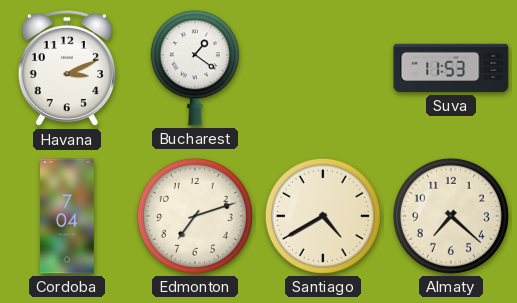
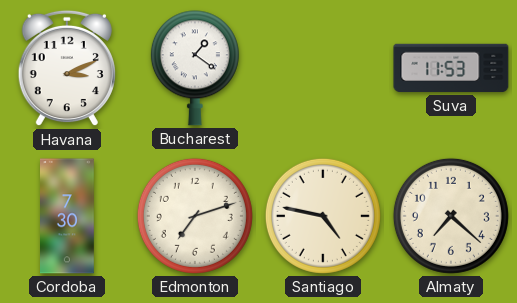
Cordoba: 7:04 -> 7:30 (68, 216)
Santiago: 4:40 -> 4:47 (323, 216)
